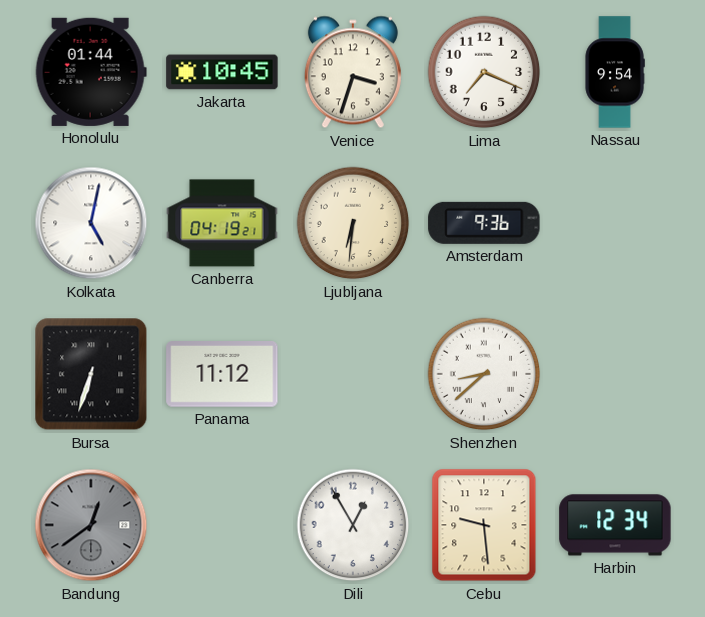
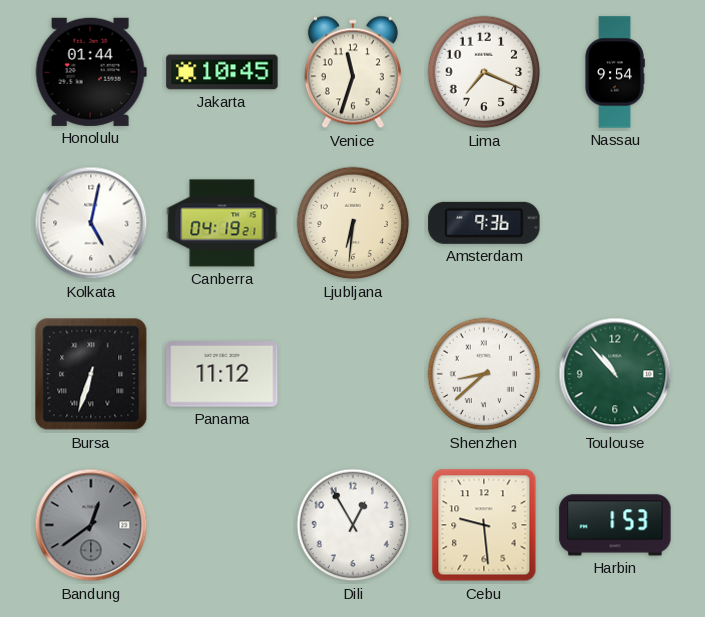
Venice: 3:33 -> 11:33 (353, 72)
Toulouse: none -> 10:53 (615, 374)
Harbin: 12:34 -> 1:53 (615, 525)
